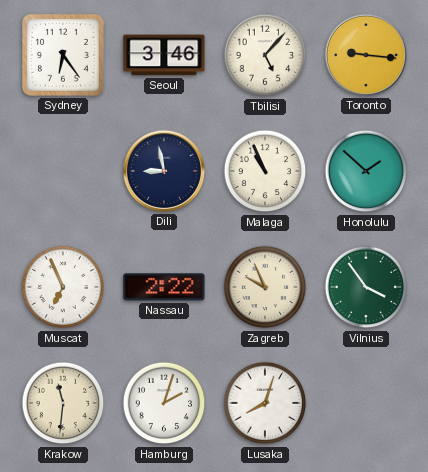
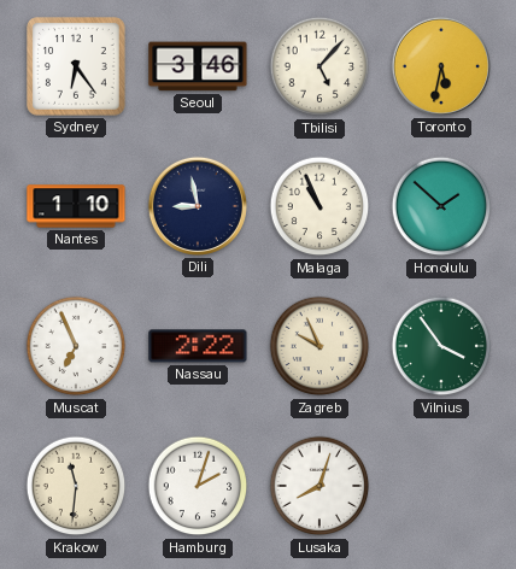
Toronto: 9:16 -> 5:32 (441, 66)
Nantes: none -> 1:10 (76, 206)
